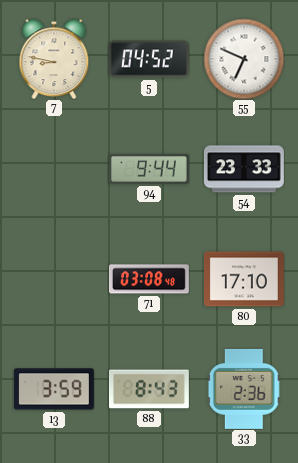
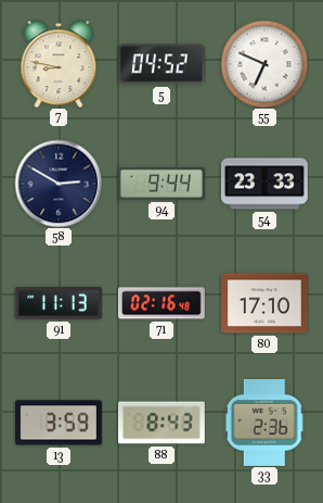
58: none -> 2:50 (59, 184)
91: none -> 11:13 (59, 303)
71: 03:08 -> 02:16 (161, 303)
